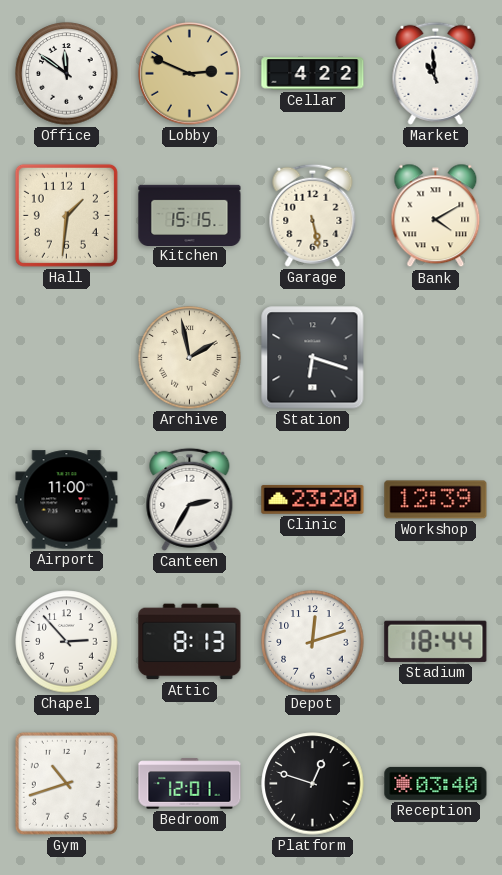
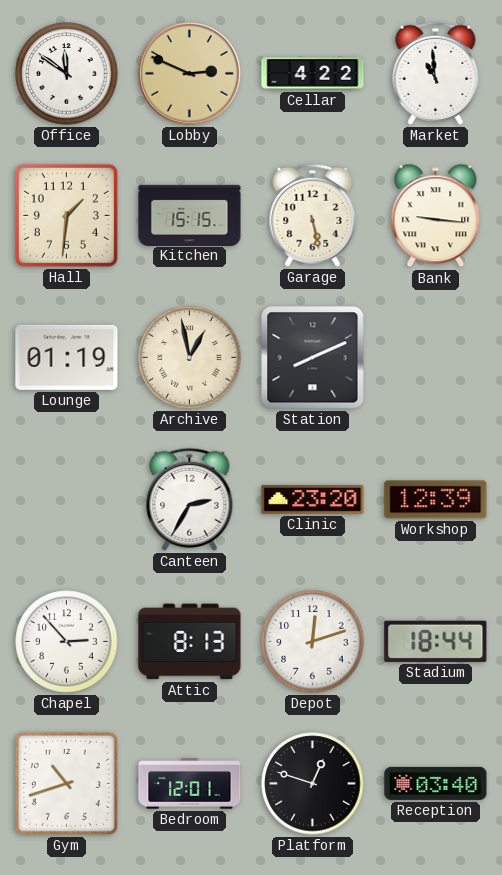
Bank: 4:10 -> 9:16 (436, 216)
Lounge: none -> 01:19 (67, 357)
Archive: 1:58 -> 12:58 (190, 358)
Station: 6:18 -> 8:11 (313, 358)
Airport: 11:00 -> none (67, 500)
